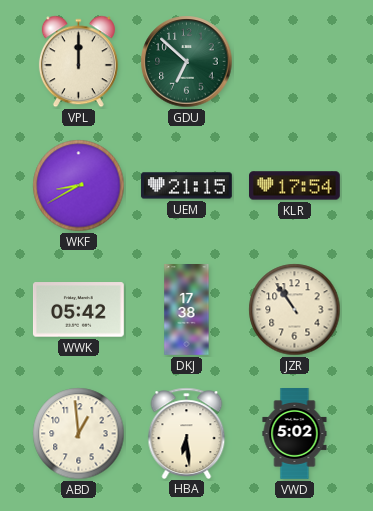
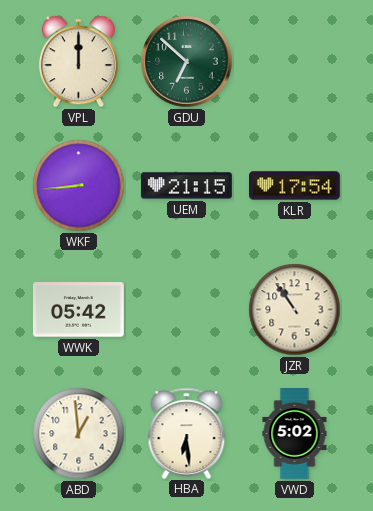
WKF: 8:40 -> 8:44 (79, 186)
DKJ: 17:38 -> none (187, 310)
